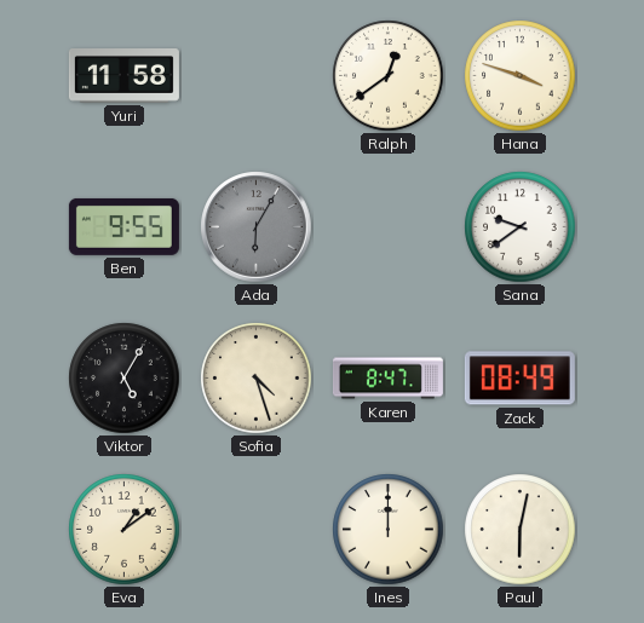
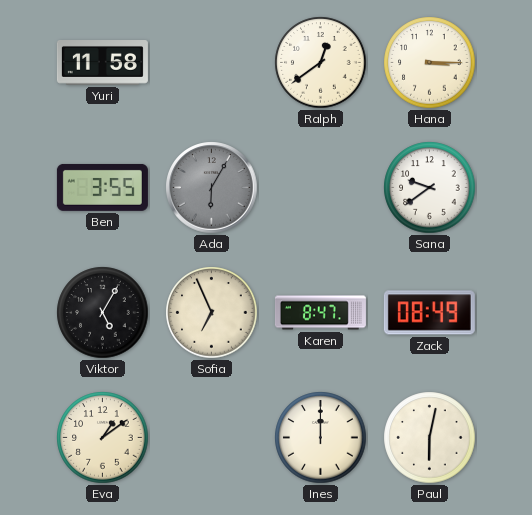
Hana: 3:48 -> 3:15 (430, 63)
Ben: 9:55 -> 3:55 (102, 187)
Sofia: 4:27 -> 6:56 (212, 313)
